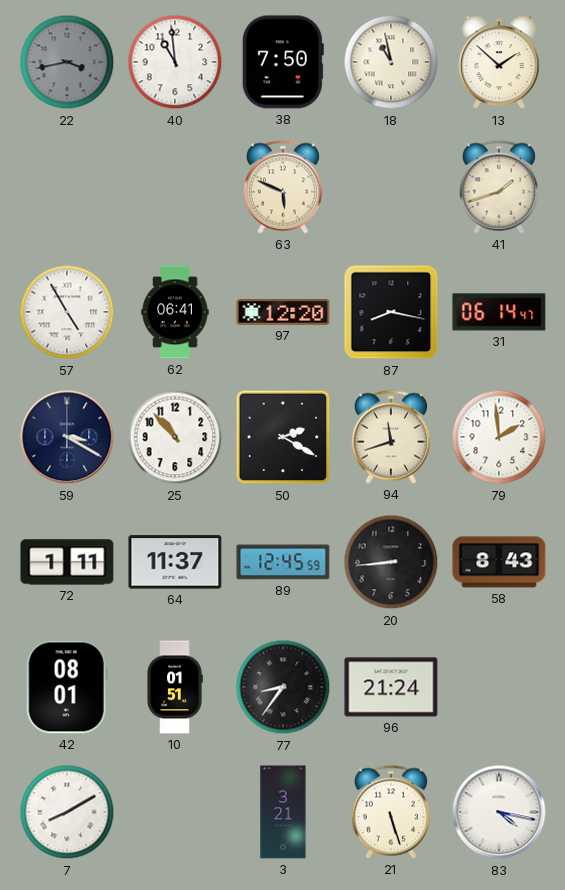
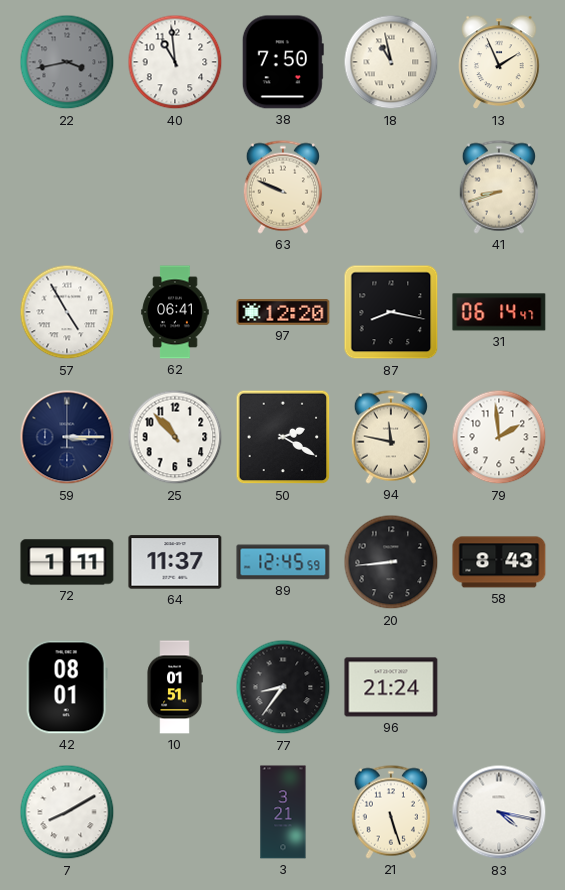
13: 1:52 -> 1:56 (500, 63)
63: 5:49 -> 9:49 (283, 187)
41: 1:42 -> 8:42 (499, 187)
59: 3:20 -> 3:15 (67, 437)
94: 11:42 -> 11:47 (391, 437)
